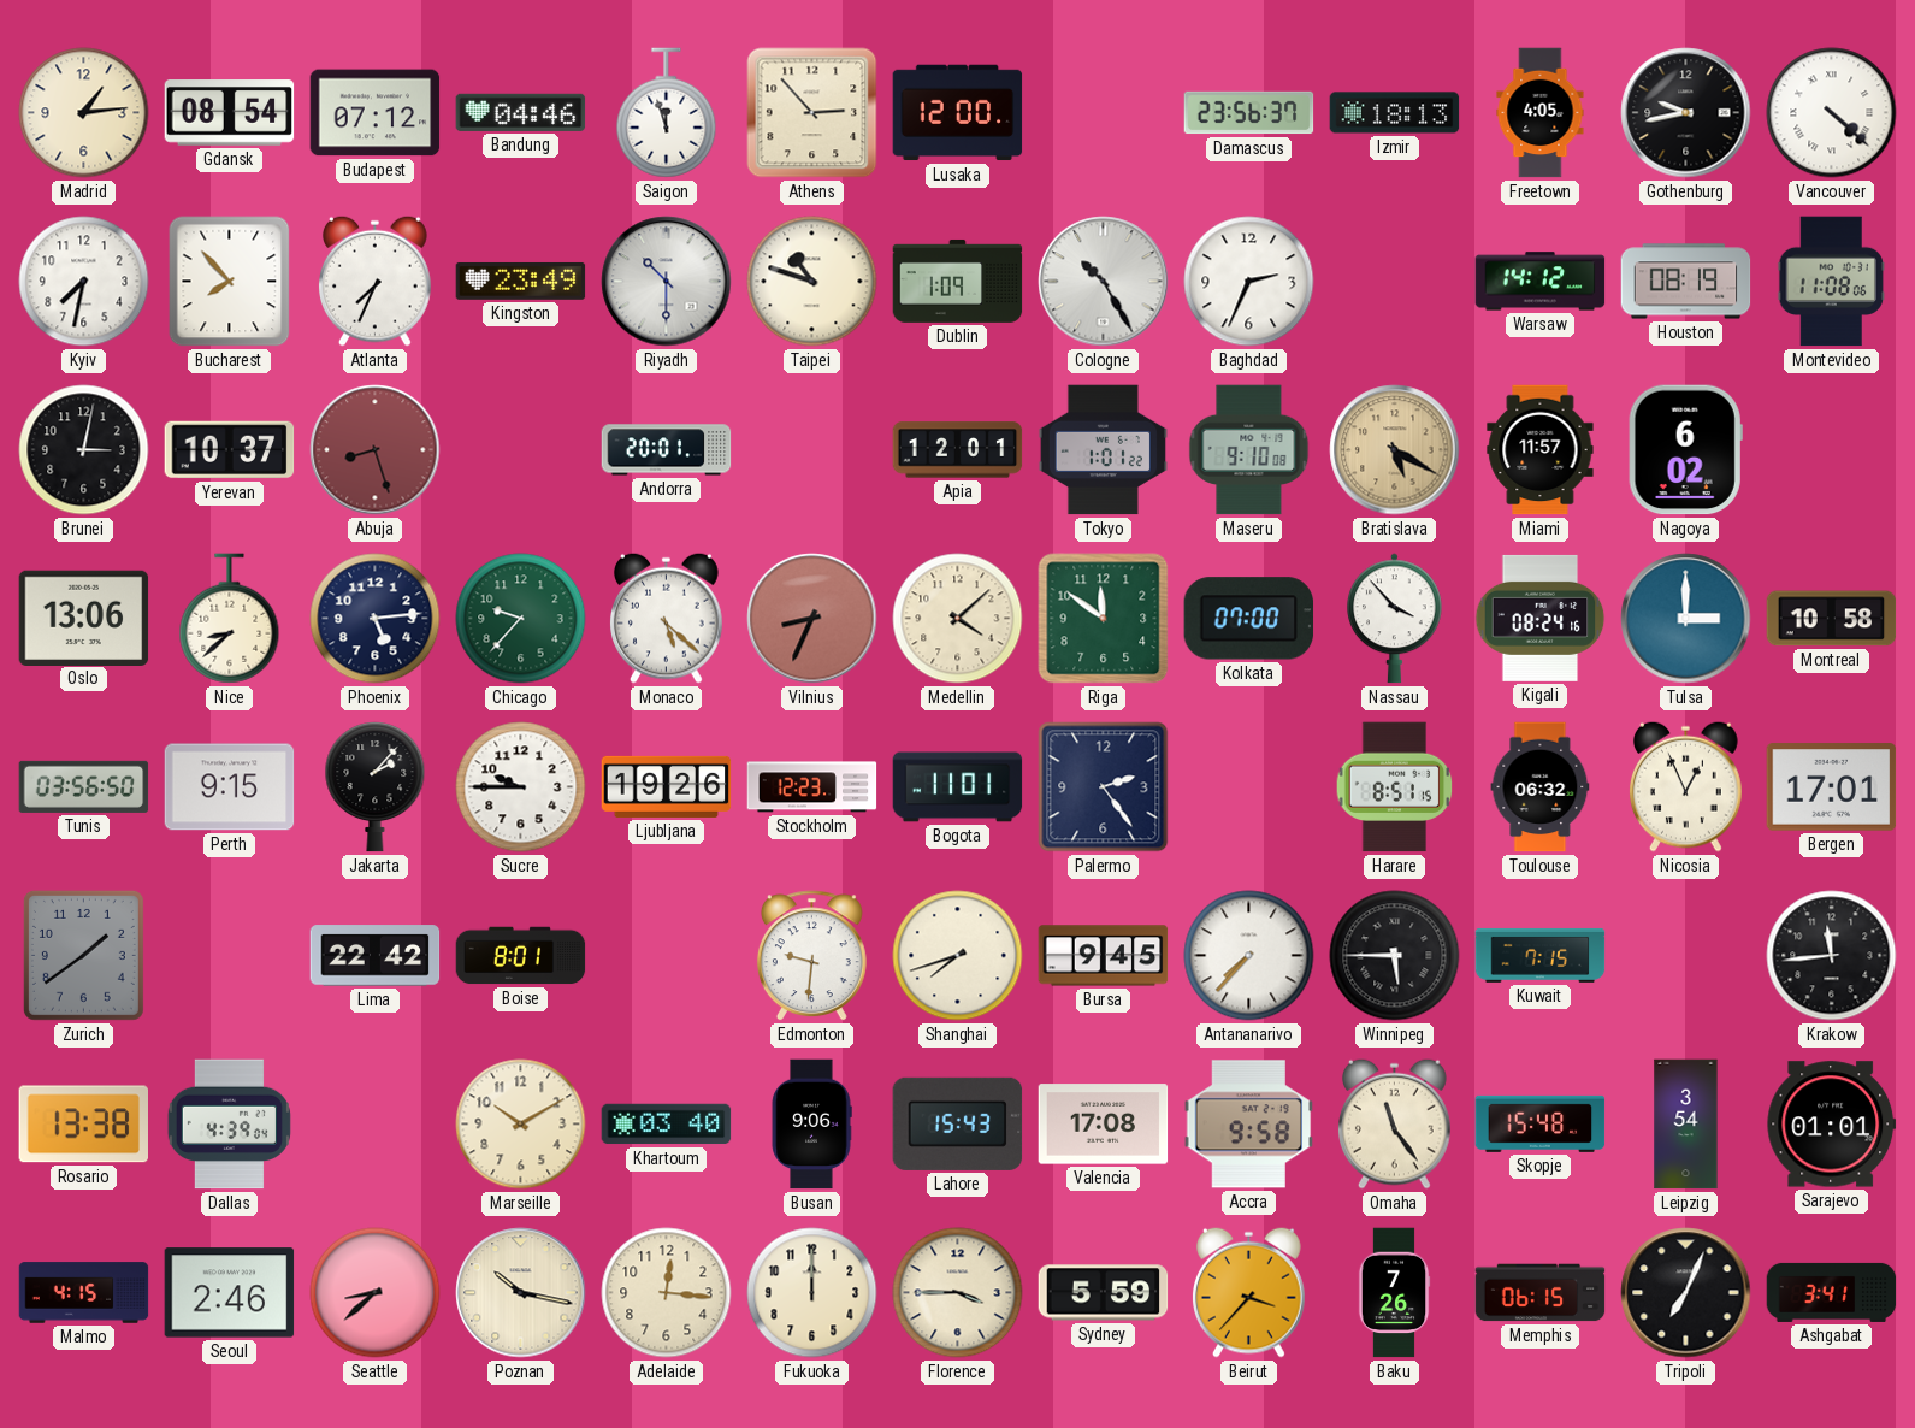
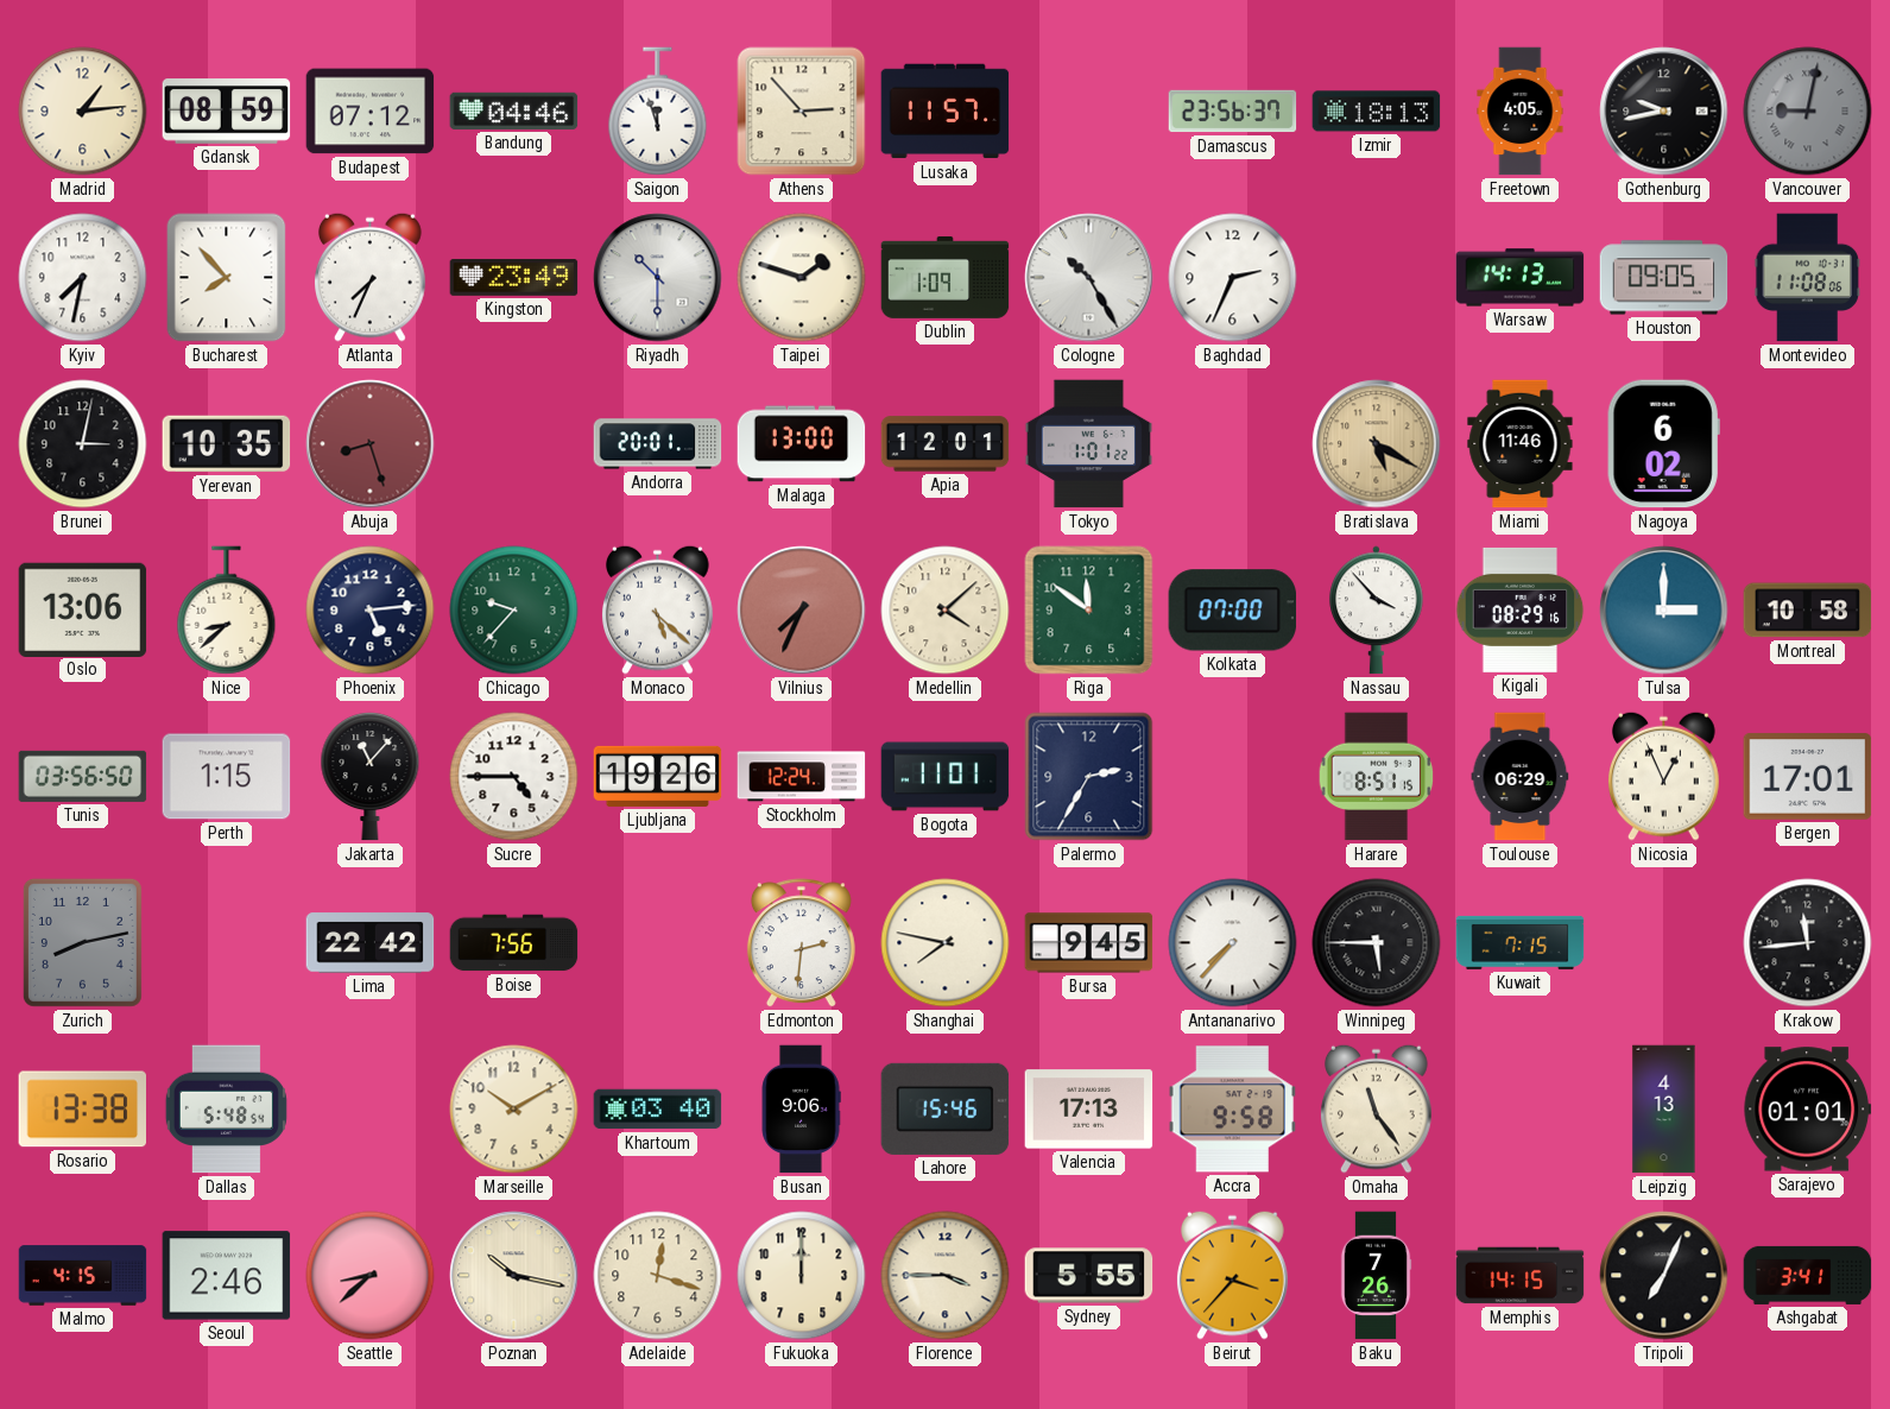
Gdansk: 08:54 -> 08:59 (227, 112)
Lusaka: 12:00 -> 11:57 (946, 112)
Vancouver: 4:22 -> 9:02 (1808, 112)
Vancouver dial: white -> grey (1808, 112)
Taipei: 10:48 -> 1:48 (802, 278)
Warsaw: 14:12 -> 14:13 (1521, 278)
Houston: 08:19 -> 09:05 (1664, 278)
Yerevan: 10:37 -> 10:35 (227, 444)
Malaga: none -> 13:00 (802, 444)
Maseru: 9:10 -> none (1249, 450)
Miami: 11:57 -> 11:46 (1521, 444)
Vilnius: 8:34 -> 7:34 (802, 611)
Kigali: 08:24 -> 08:29 (1521, 609)
Perth: 9:15 -> 1:15 (227, 777)
Jakarta: 2:07 -> 11:07 (371, 777)
Sucre: 9:45 -> 4:45 (514, 777)
Stockholm: 12:23 -> 12:24 (802, 777)
Palermo: 2:24 -> 2:35 (1089, 777)
Toulouse: 06:32 -> 06:29 (1521, 777)
Zurich: 1:39 -> 8:13 (82, 942)
Boise: 8:01 -> 7:56 (514, 943)
Edmonton: 9:31 -> 2:31 (801, 943)
Shanghai: 7:42 -> 7:47 (946, 943)
Dallas: 4:39 -> 5:48 (226, 1110)
Lahore: 15:43 -> 15:46 (946, 1108)
Valencia: 17:08 -> 17:13 (1089, 1110)
Skopje: 15:48 -> none (1541, 1123)
Leipzig: 3:54 -> 4:13 (1664, 1110)
Adelaide: 12:16 -> 12:18 (658, 1276)
Sydney: 5:59 -> 5:55 (1089, 1276)
Memphis: 06:15 -> 14:15 (1521, 1276)
